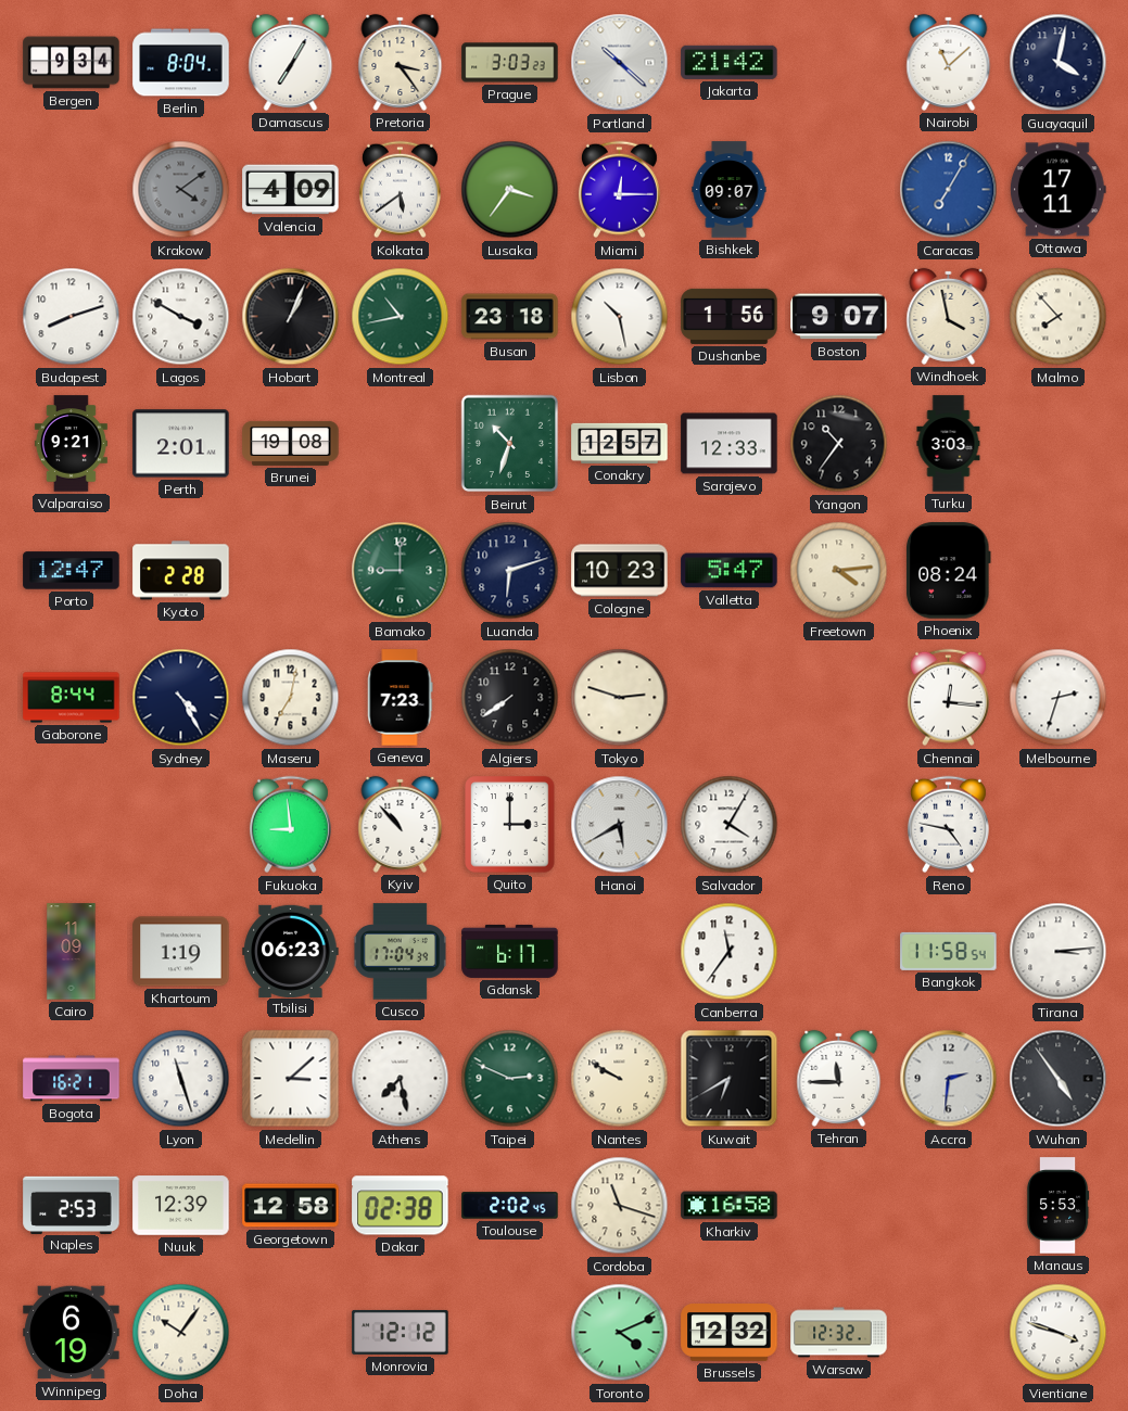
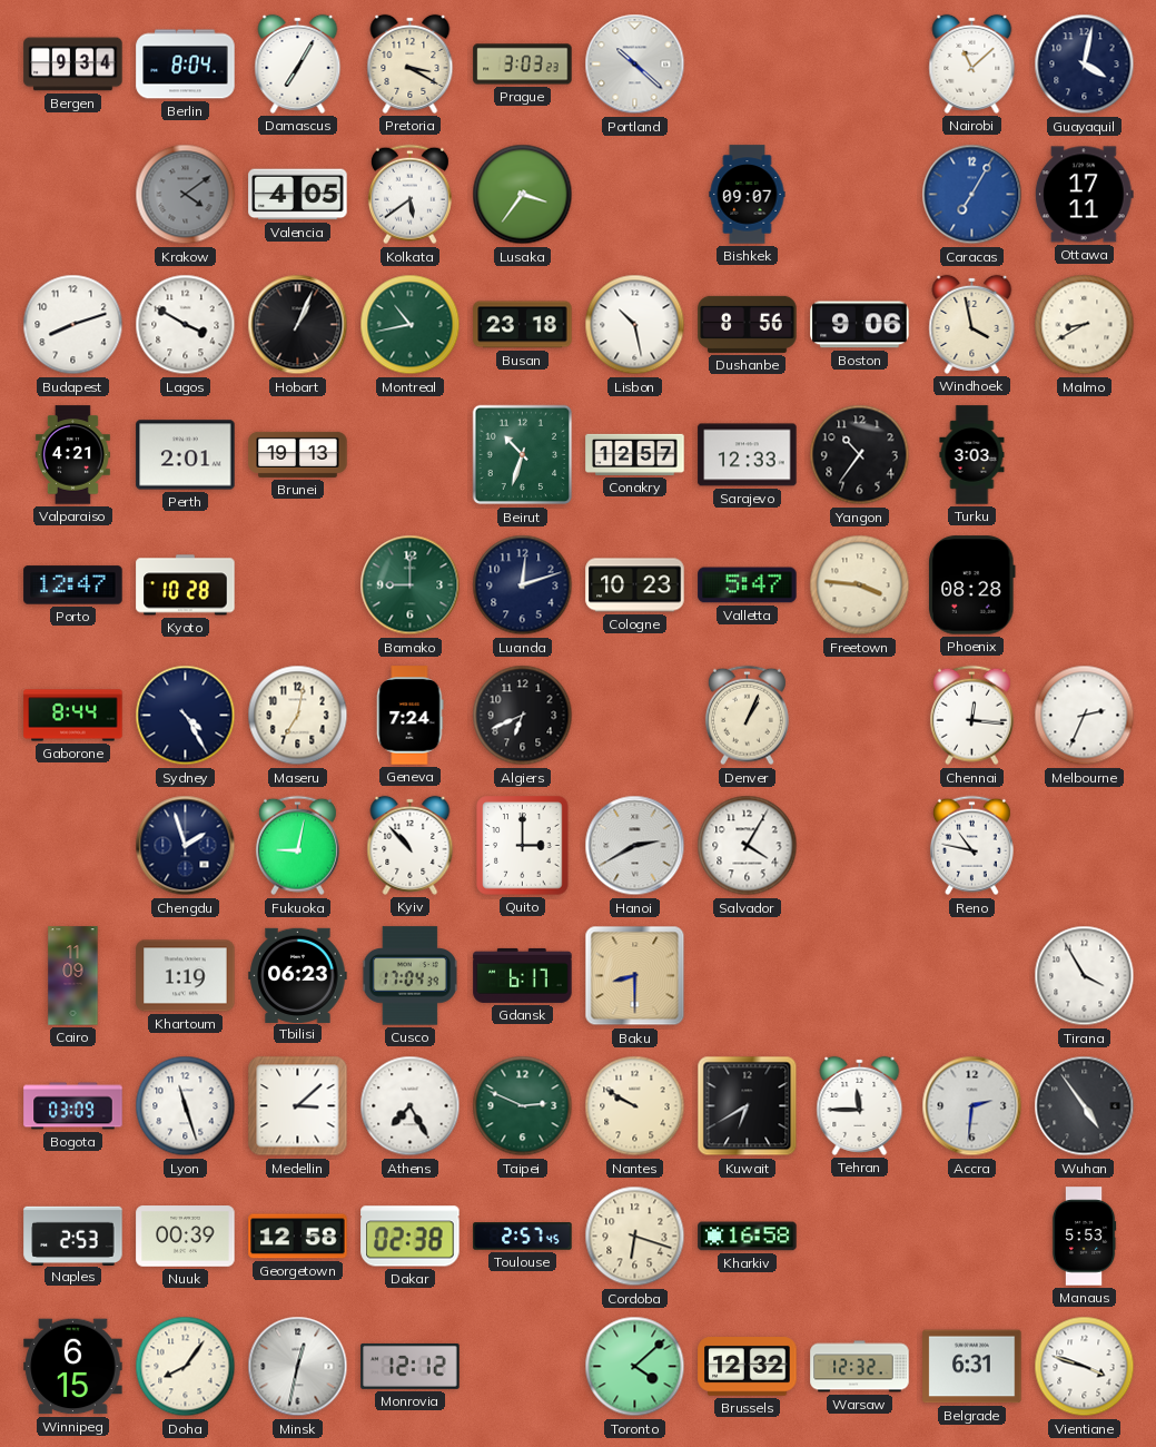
Pretoria: 3:24 -> 3:20 (411, 63)
Jakarta: 21:42 -> none (730, 62)
Valencia: 4:09 -> 4:05 (298, 195)
Miami: 12:15 -> none (619, 190)
Dushanbe: 1:56 -> 8:56 (748, 324)
Boston: 9:07 -> 9:06 (860, 325)
Malmo: 7:53 -> 8:40 (1085, 325)
Valparaiso: 9:21 -> 4:21 (72, 455)
Brunei: 19:08 -> 19:13 (298, 454)
Kyoto: 2:28 -> 10:28 (186, 585)
Luanda: 6:12 -> 12:12 (523, 585)
Freetown: 4:14 -> 3:46 (860, 585)
Phoenix: 08:24 -> 08:28 (972, 585)
Geneva: 7:23 -> 7:24 (411, 716)
Algiers: 7:39 -> 6:41 (523, 716)
Tokyo: 2:48 -> none (620, 698)
Denver: none -> 1:04 (747, 716)
Melbourne: 2:33 -> 2:34 (1085, 716)
Chengdu: none -> 1:57 (186, 846)
Fukuoka: 8:59 -> 9:02 (297, 846)
Hanoi: 5:40 -> 2:40 (635, 846)
Reno: 4:47 -> 10:47 (971, 846)
Baku: none -> 8:30 (635, 976)
Canberra: 11:36 -> none (730, 952)
Bangkok: 11:58 -> none (949, 951)
Tirana: 3:14 -> 3:55 (1085, 976)
Bogota: 16:21 -> 03:09 (73, 1106)
Athens: 7:28 -> 7:25 (411, 1106)
Nuuk: 12:39 -> 00:39 (186, 1237)
Toulouse: 2:02 -> 2:57 (523, 1237)
Cordoba: 11:18 -> 6:18 (635, 1237)
Winnipeg: 6:19 -> 6:15 (73, 1367)
Doha: 10:06 -> 8:06 (186, 1367)
Minsk: none -> 12:32 (298, 1367)
Toronto: 4:11 -> 4:08 (635, 1367)
Belgrade: none -> 6:31 (972, 1367)
